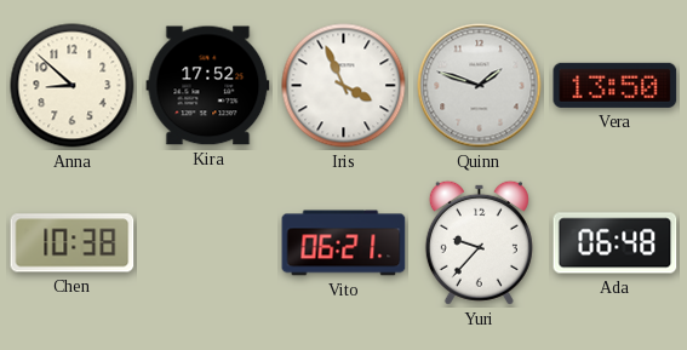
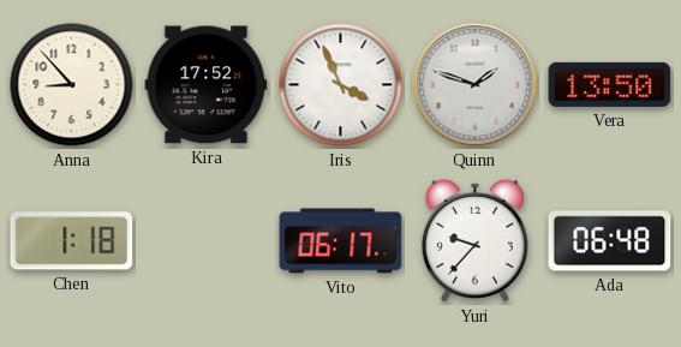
Anna: 8:52 -> 8:53 (72, 85)
Chen: 10:38 -> 1:18 (72, 241)
Vito: 06:21 -> 06:17 (341, 241)
